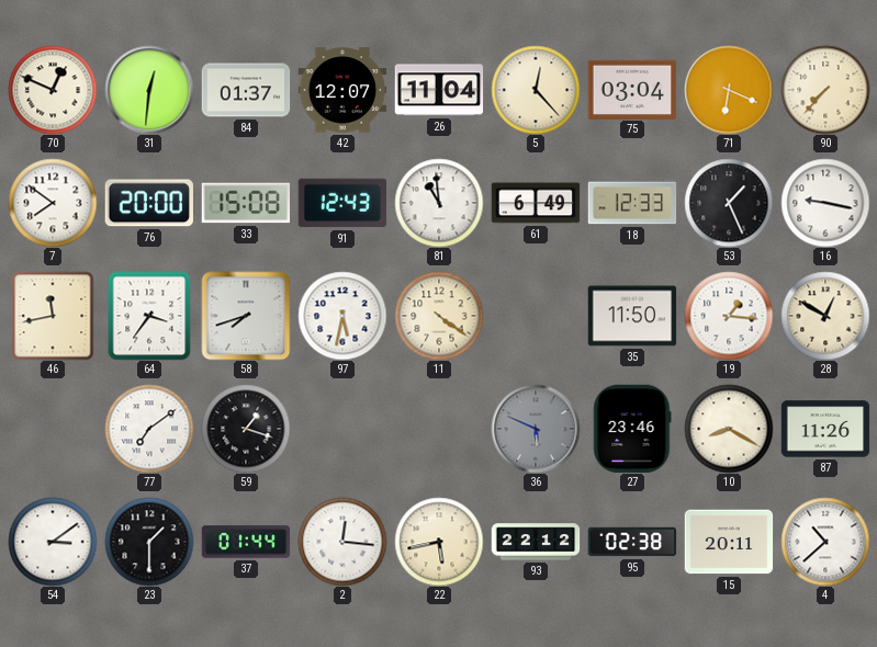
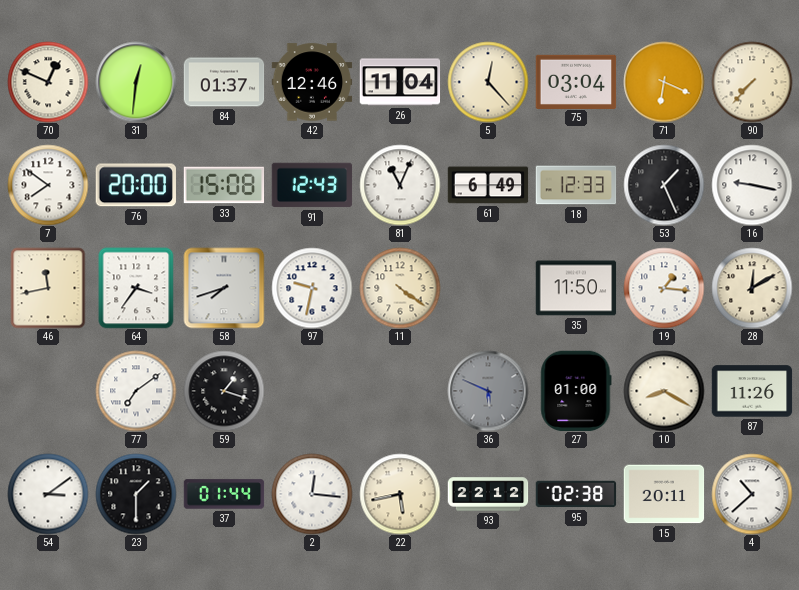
42: 12:07 -> 12:46 (312, 82)
81: 10:59 -> 11:04 (400, 185)
97: 5:32 -> 9:32 (312, 288)
28: 12:50 -> 12:10 (752, 288)
27: 23:46 -> 01:00 (576, 391)
